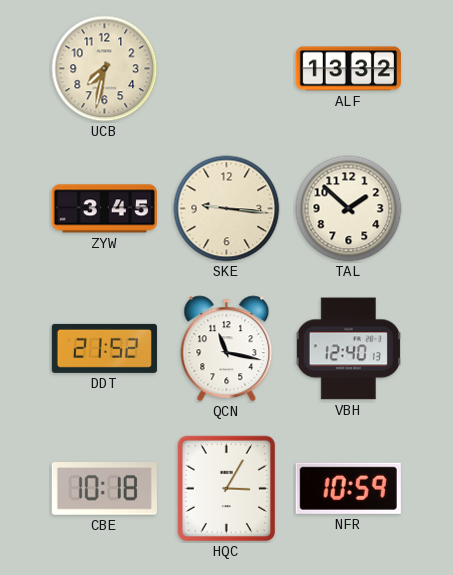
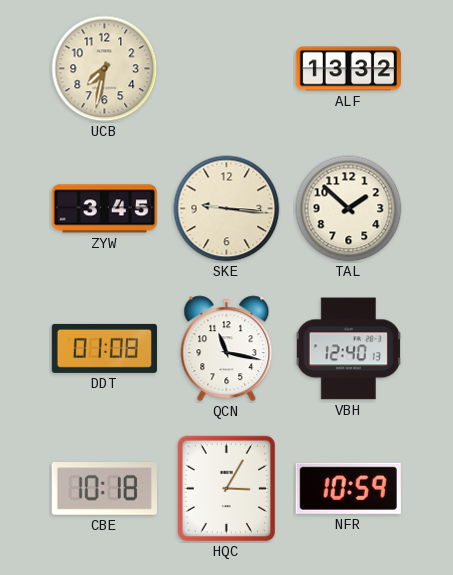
DDT: 21:52 -> 01:08 (104, 348)
